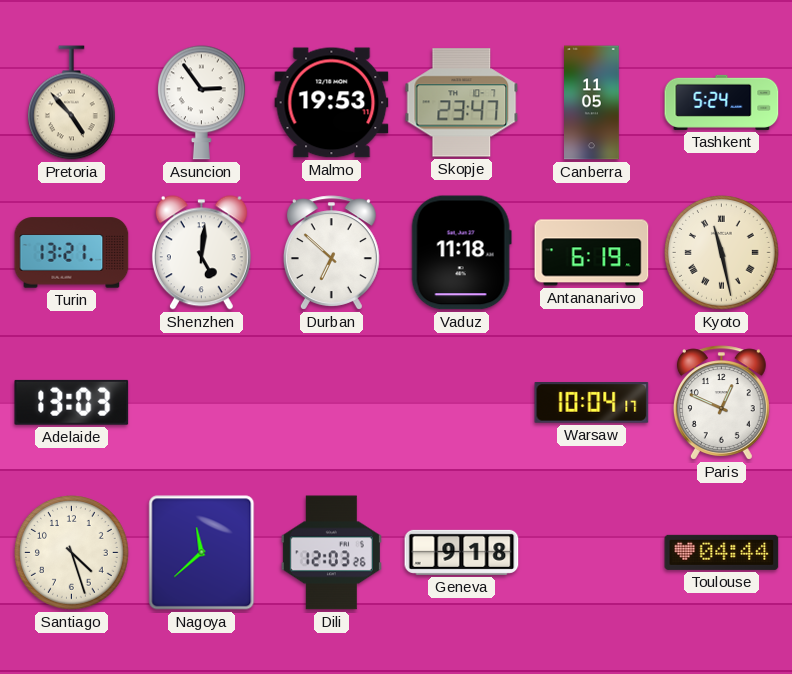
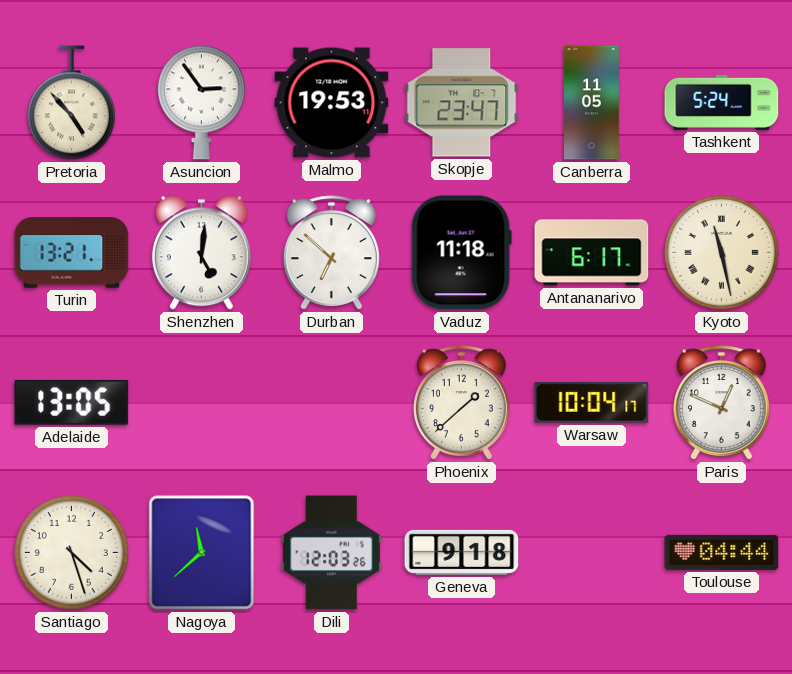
Antananarivo: 6:19 -> 6:17 (592, 253)
Adelaide: 13:03 -> 13:05 (72, 402)
Phoenix: none -> 1:38 (461, 403)
